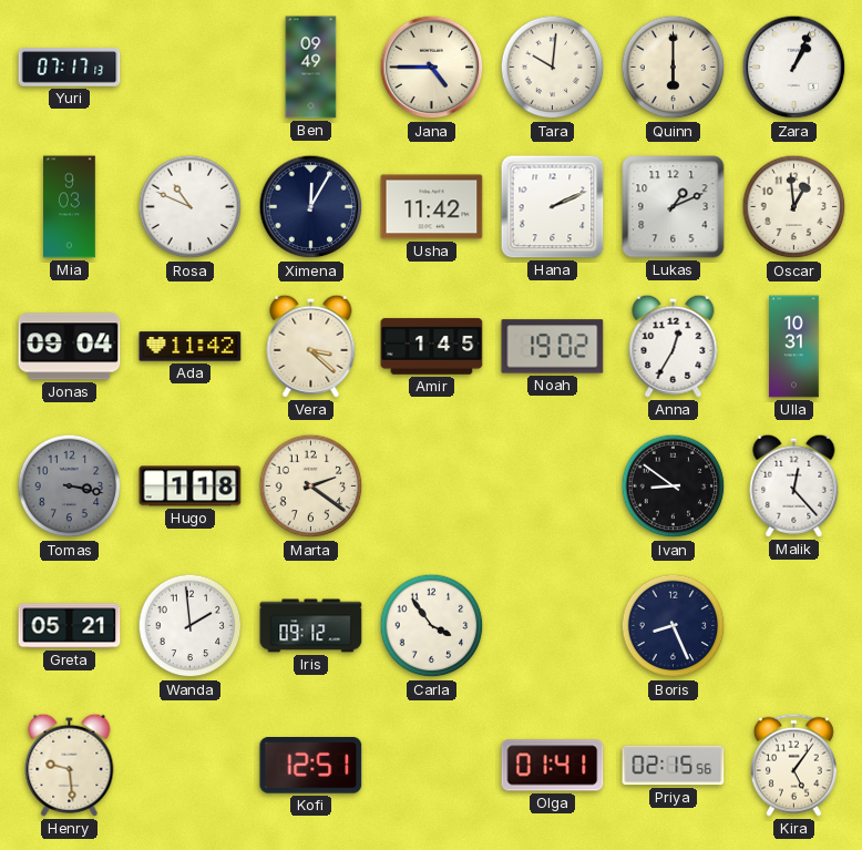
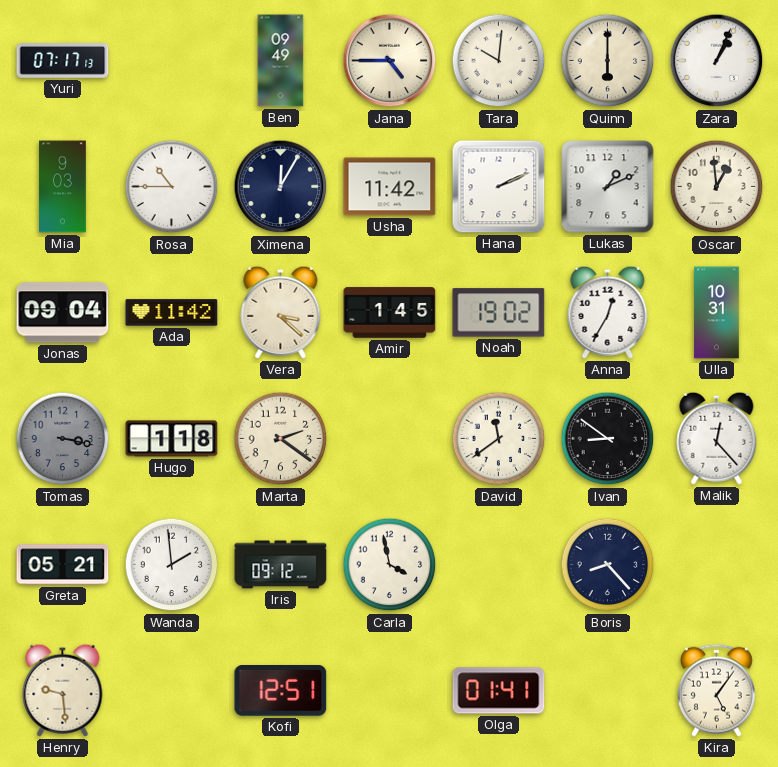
Rosa: 10:49 -> 10:45 (172, 187)
David: none -> 11:39 (499, 439)
Carla: 3:54 -> 3:58 (390, 565)
Boris: 8:26 -> 8:23 (608, 565)
Priya: 02:15 -> none (674, 766)
